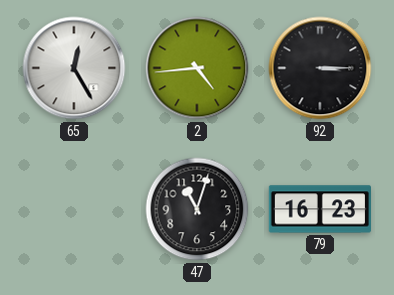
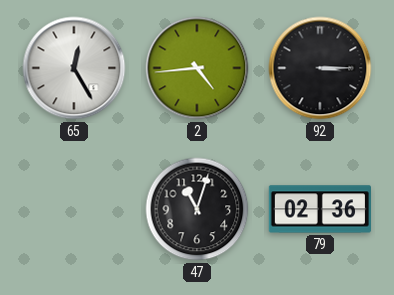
79: 16:23 -> 02:36 (319, 209)
